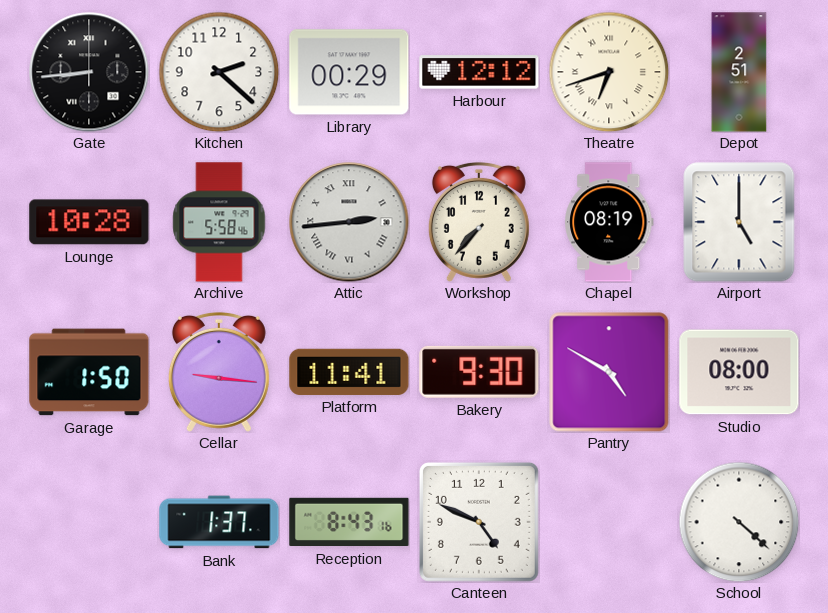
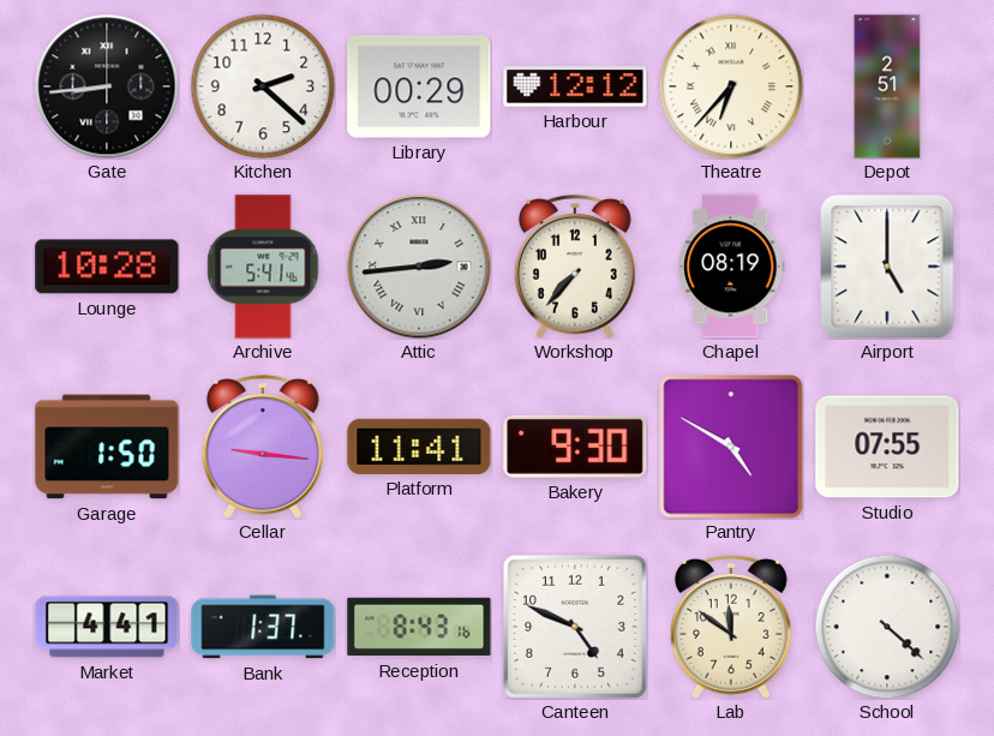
Theatre: 6:42 -> 6:37 (731, 86)
Archive: 5:58 -> 5:41 (263, 267)
Studio: 08:00 -> 07:55 (887, 447)
Market: none -> 4:41 (107, 627)
Lab: none -> 11:51 (731, 627)
